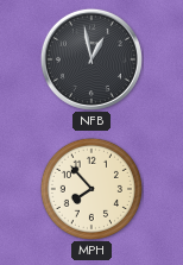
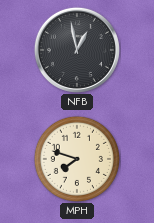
MPH: 7:53 -> 7:48 (77, 159)
